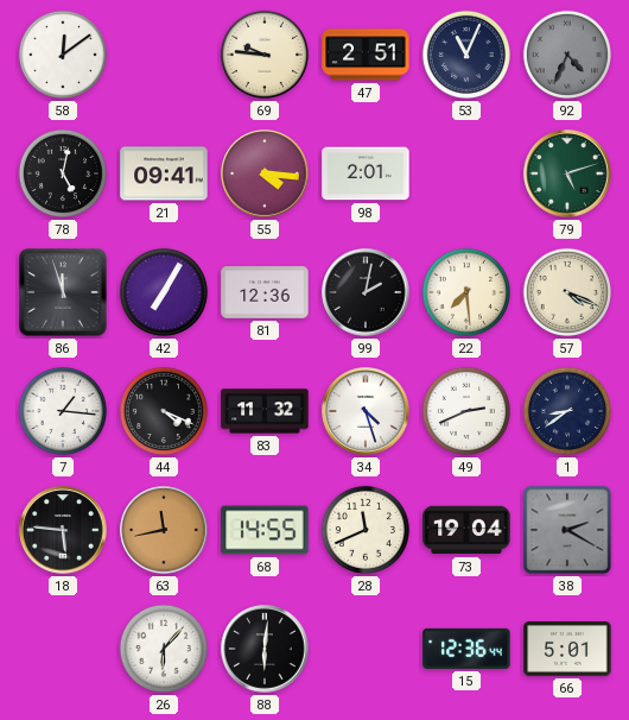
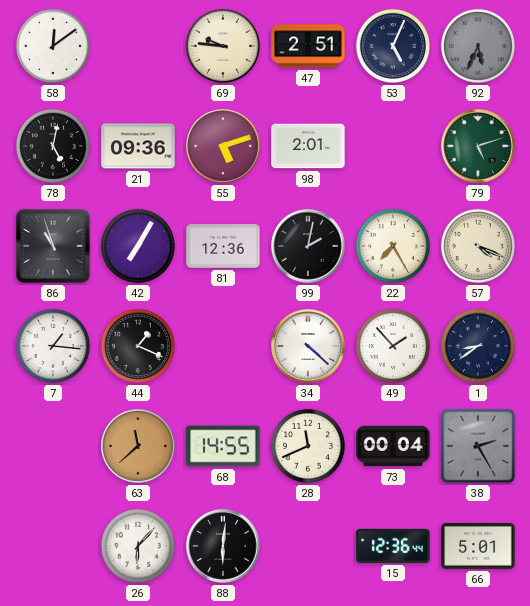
53: 11:04 -> 5:04 (393, 46)
92: 4:34 -> 5:34 (478, 46)
21: 09:41 -> 09:36 (138, 146)
55: 4:16 -> 5:12 (223, 146)
86: 11:57 -> 10:57 (53, 246)
22: 7:29 -> 7:25 (393, 246)
44: 4:19 -> 1:19 (138, 346)
83: 11:32 -> none (265, 411)
34: 4:27 -> 4:22 (308, 346)
49: 2:41 -> 1:53 (393, 346)
18: 5:46 -> none (63, 530)
63: 11:43 -> 11:38 (138, 446)
73: 19:04 -> 00:04 (393, 446)
38: 2:20 -> 2:25 (478, 446)
